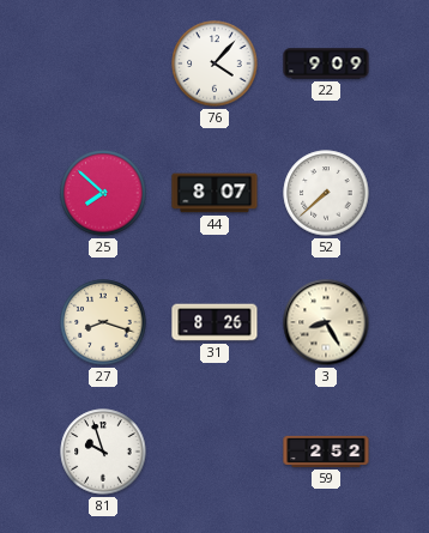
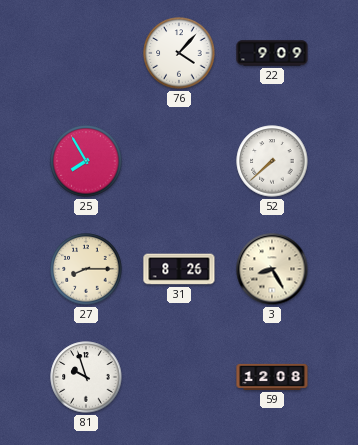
25: 7:52 -> 7:55 (86, 161)
44: 8:07 -> none (214, 193)
27: 8:18 -> 8:15 (86, 269)
59: 2:52 -> 12:08 (272, 377)
